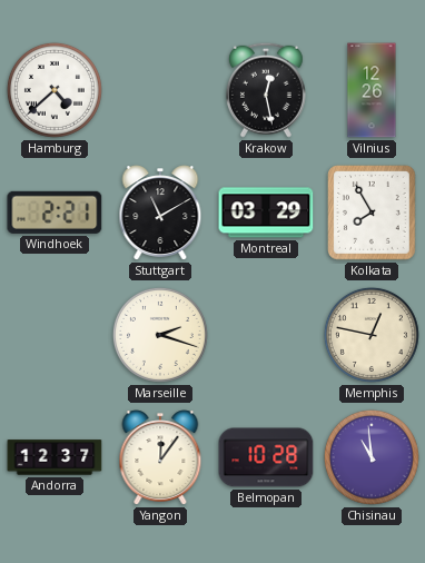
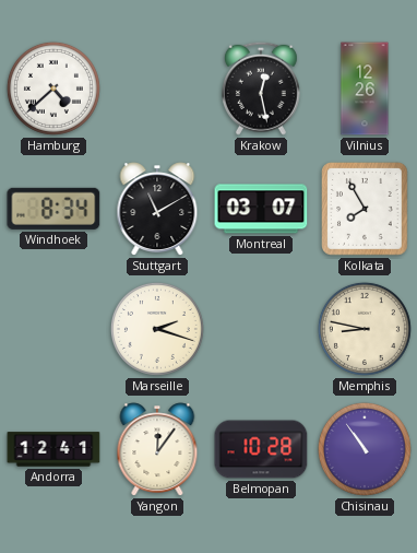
Windhoek: 2:21 -> 8:34 (53, 209)
Montreal: 03:29 -> 03:07 (261, 209)
Memphis: 12:47 -> 8:47 (365, 329)
Andorra: 12:37 -> 12:41 (53, 449)
Chisinau: 10:59 -> 10:54 (365, 449)
